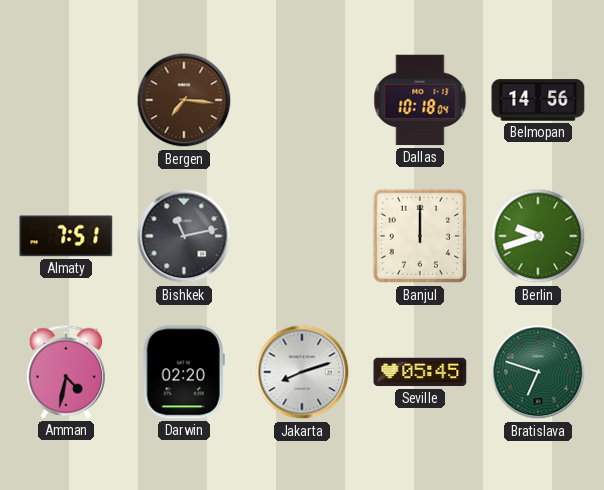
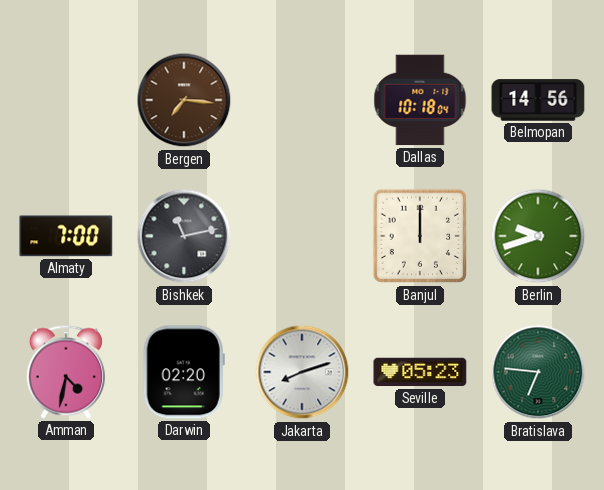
Almaty: 7:51 -> 7:00 (66, 236)
Seville: 05:45 -> 05:23 (420, 372)
Bratislava: 6:48 -> 6:46 (538, 372)
